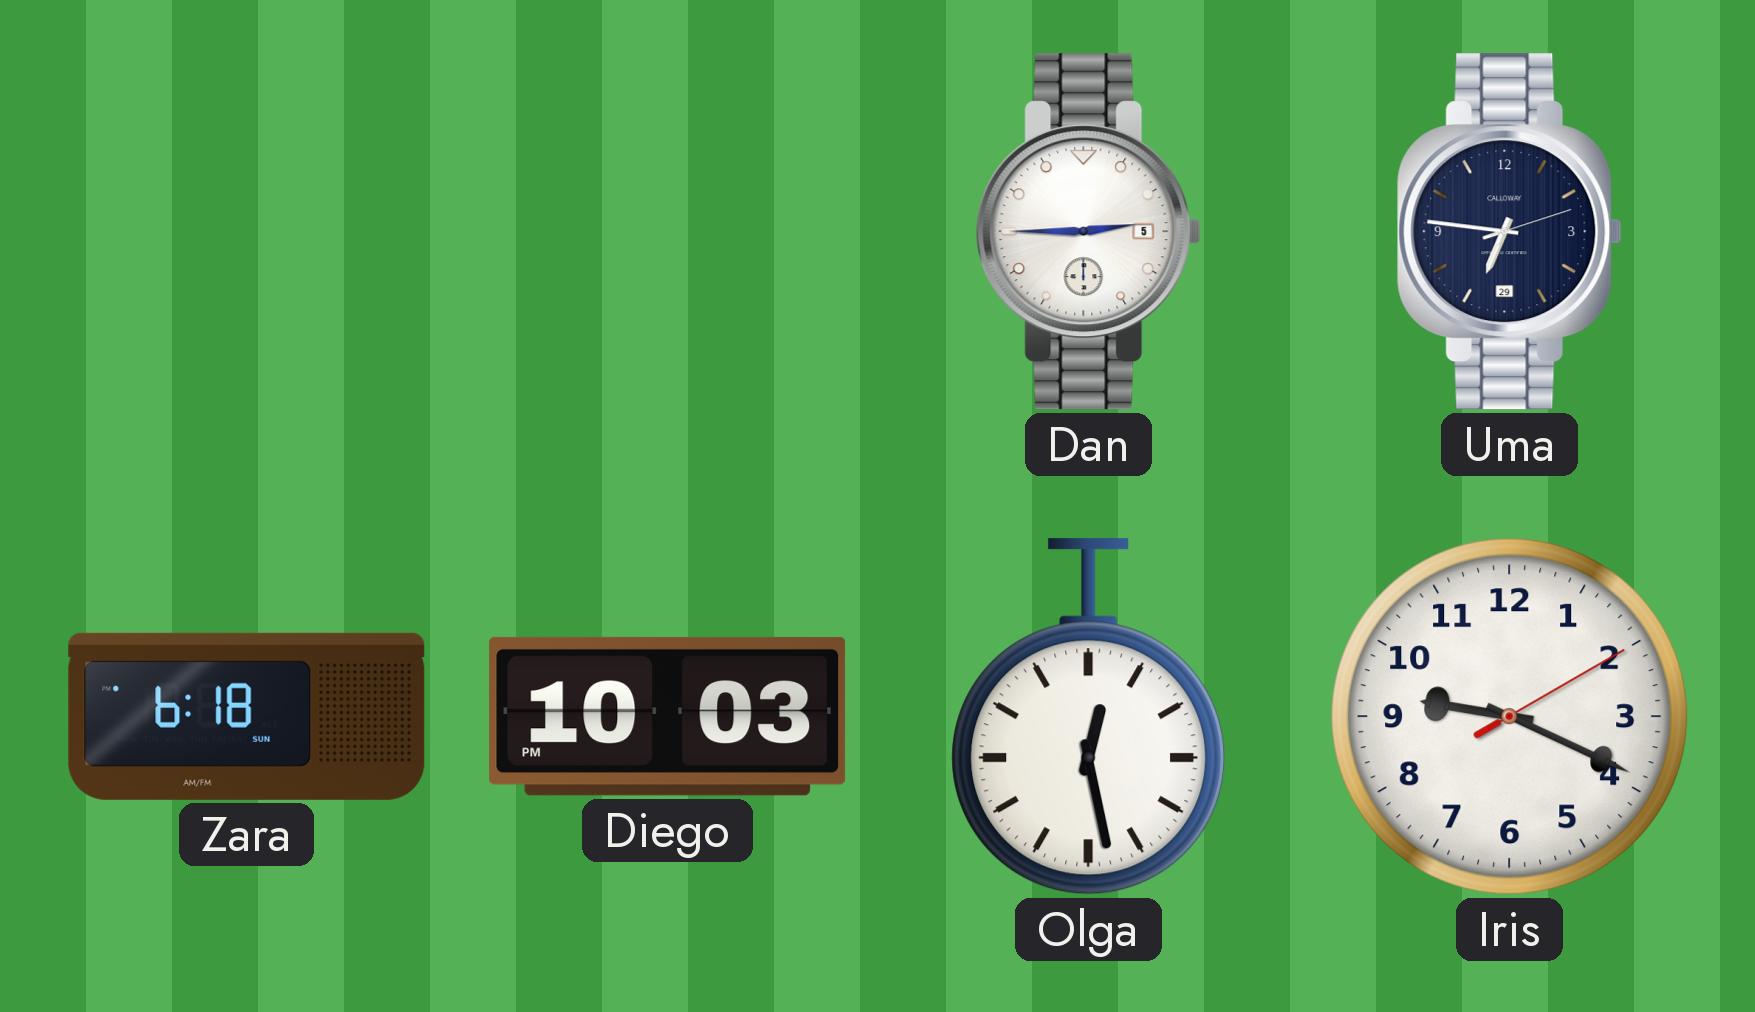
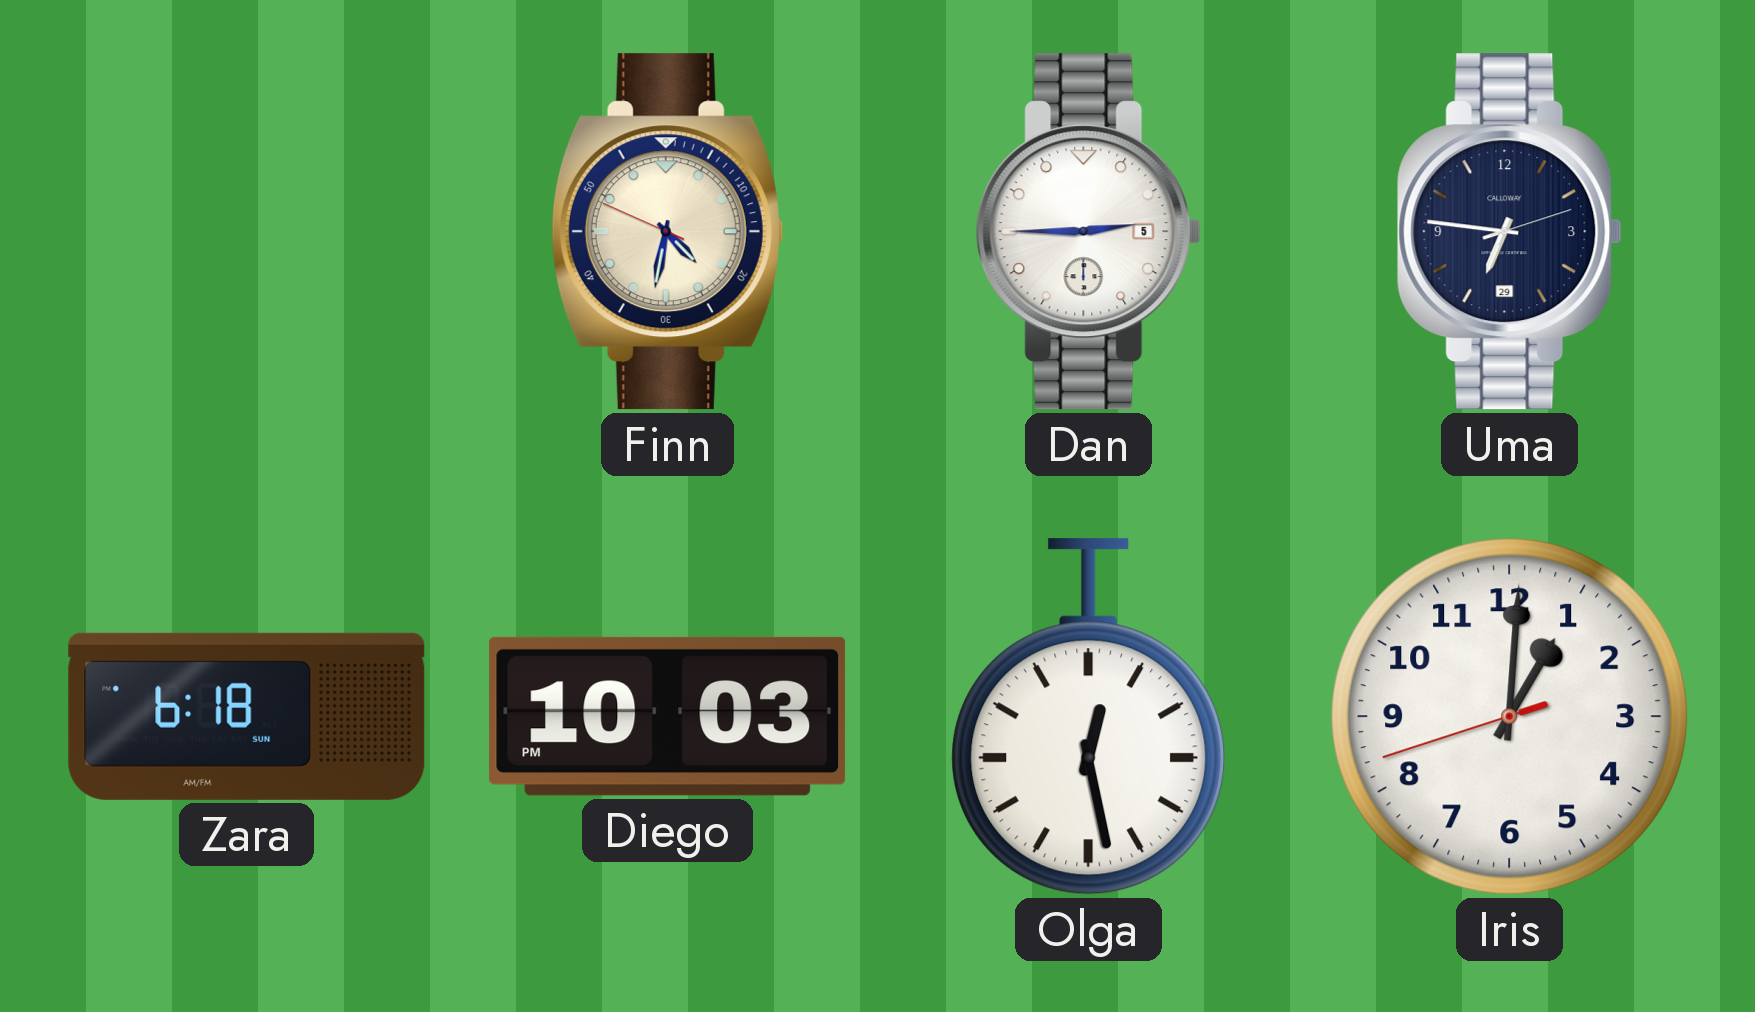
Finn: none -> 4:31 (667, 232)
Iris: 9:19 -> 1:00 (1510, 717)
